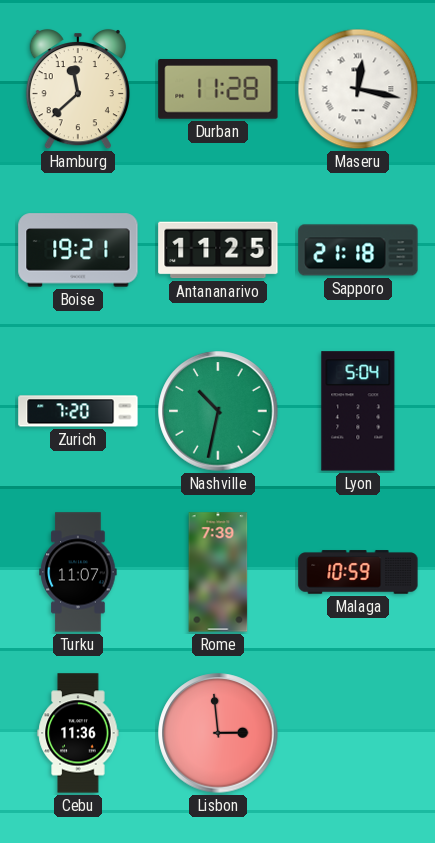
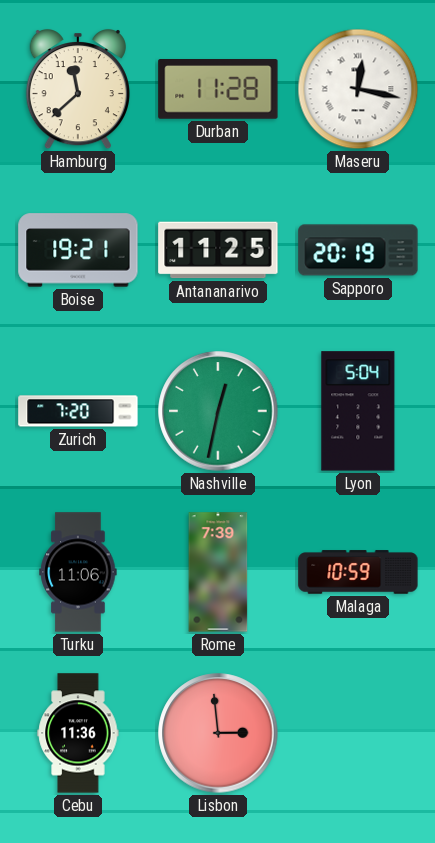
Sapporo: 21:18 -> 20:19 (358, 250)
Nashville: 10:32 -> 12:32 (218, 411)
Turku: 11:07 -> 11:06 (78, 572)
